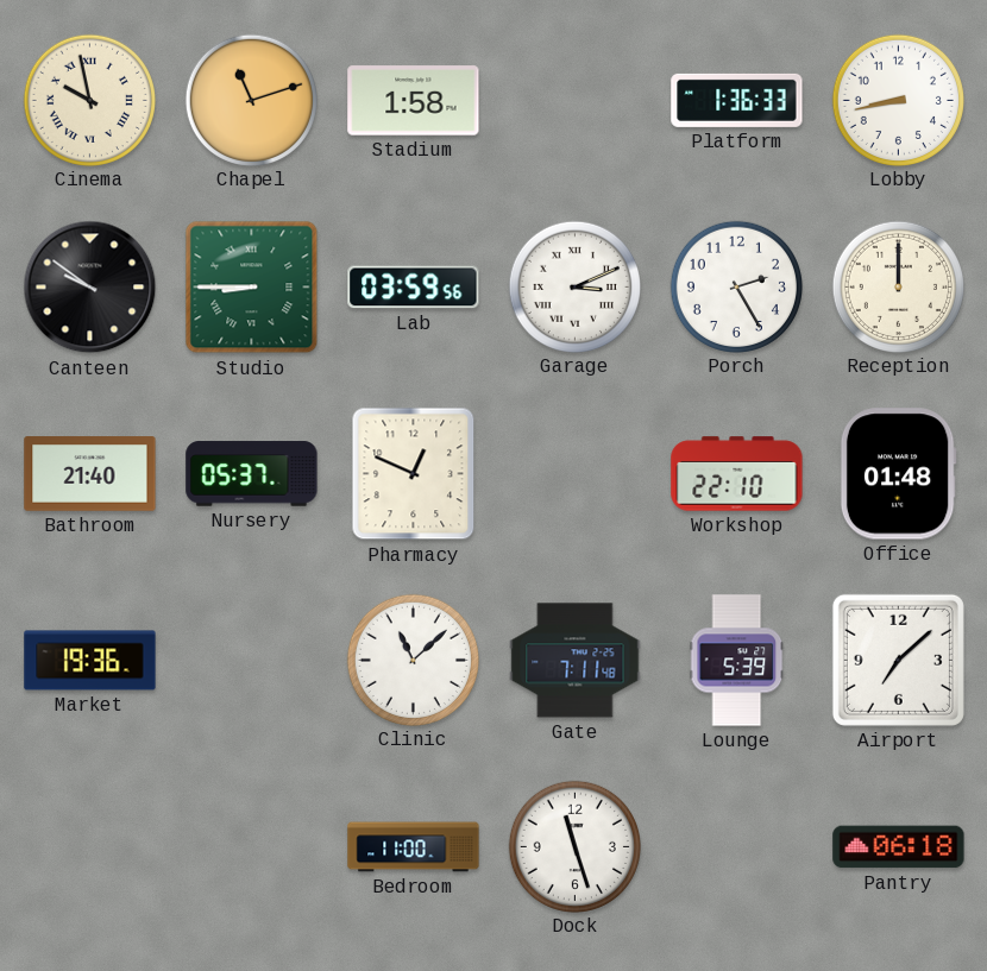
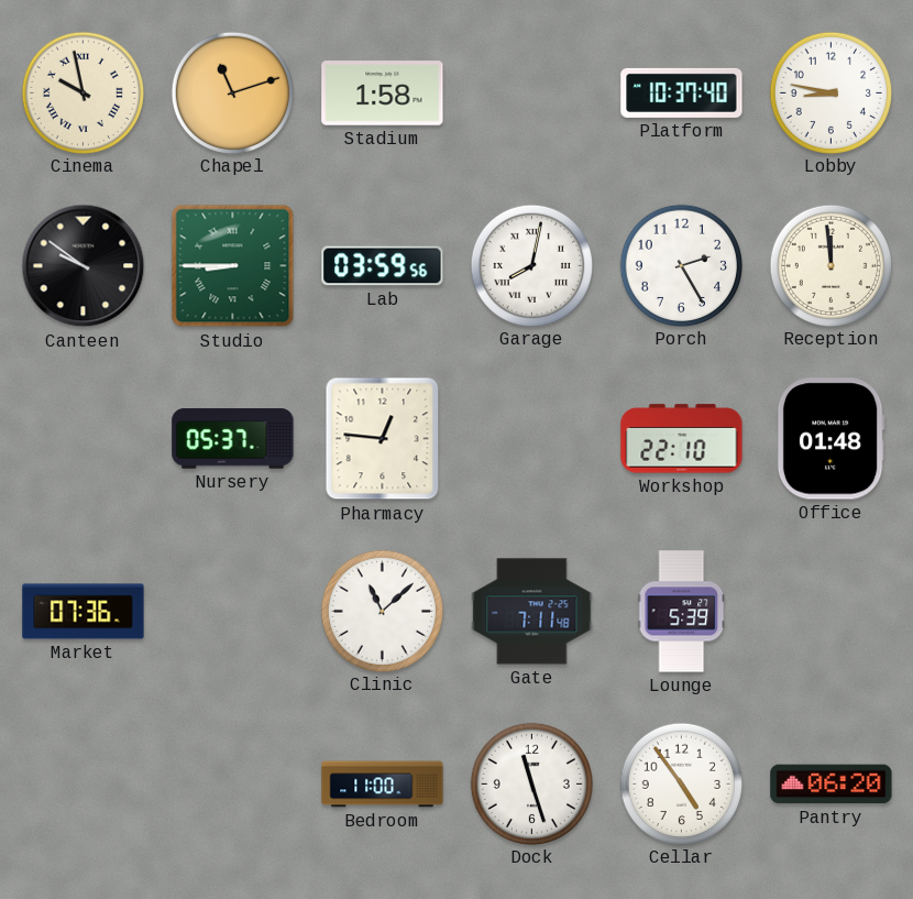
Platform: 1:36 -> 10:37 (682, 92)
Lobby: 8:43 -> 8:47 (831, 92)
Garage: 3:11 -> 8:02 (531, 265)
Reception: 12:00 -> 11:59 (831, 265)
Bathroom: 21:40 -> none (90, 474)
Pharmacy: 12:49 -> 12:46 (383, 439)
Market: 19:36 -> 07:36 (84, 612)
Airport: 7:08 -> none (898, 660)
Cellar: none -> 4:54 (681, 783)
Pantry: 06:18 -> 06:20 (832, 785)
